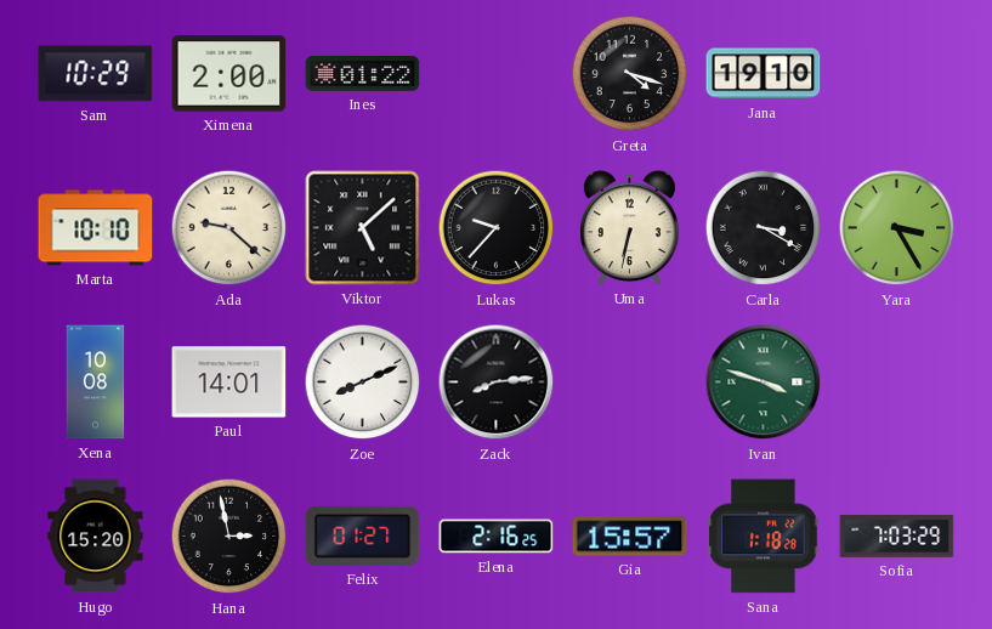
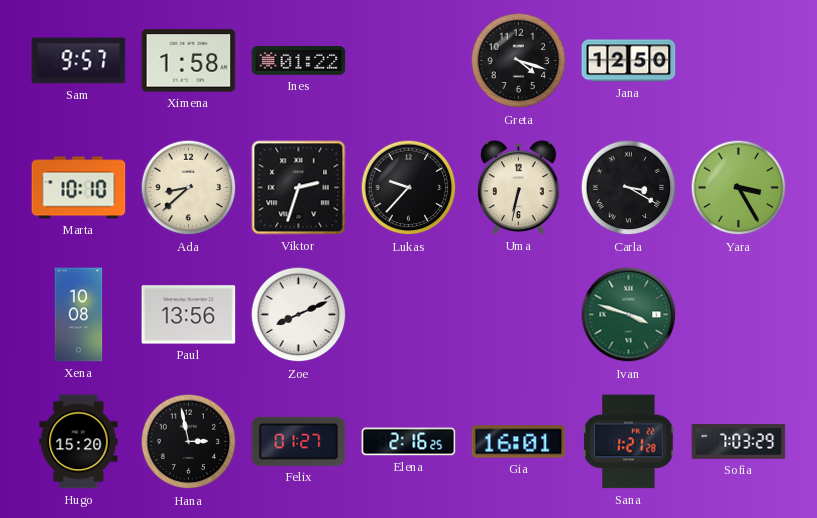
Sam: 10:29 -> 9:57 (79, 61)
Ximena: 2:00 -> 1:58 (189, 61)
Jana: 19:10 -> 12:50 (629, 61)
Ada: 9:22 -> 8:38 (189, 188)
Viktor: 5:08 -> 2:33 (299, 188)
Paul: 14:01 -> 13:56 (189, 315)
Zack: 8:14 -> none (497, 382)
Gia: 15:57 -> 16:01 (519, 442)
Sana: 1:18 -> 1:21 (629, 442)
